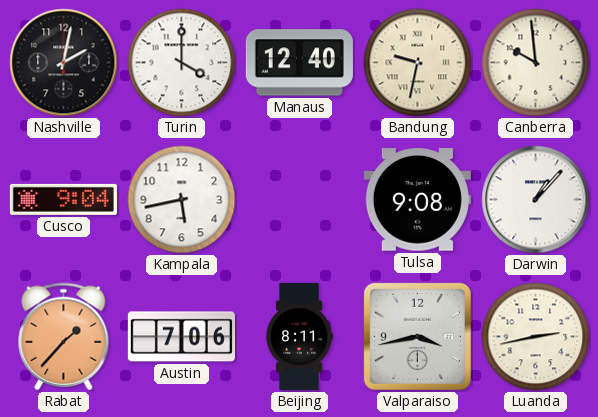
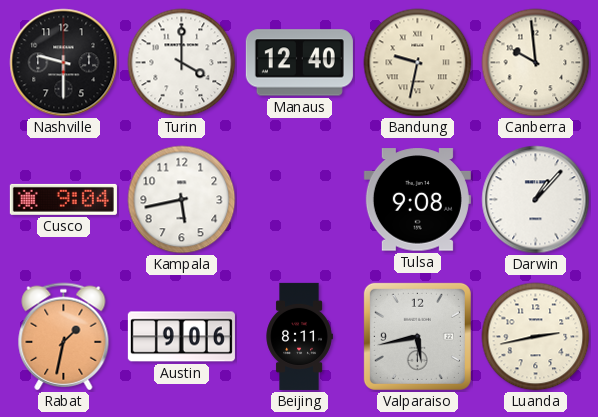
Nashville: 2:02 -> 9:30 (64, 63)
Rabat: 1:37 -> 1:32 (64, 337)
Austin: 7:06 -> 9:06 (181, 337)
Valparaiso: 3:43 -> 5:43 (417, 336)
